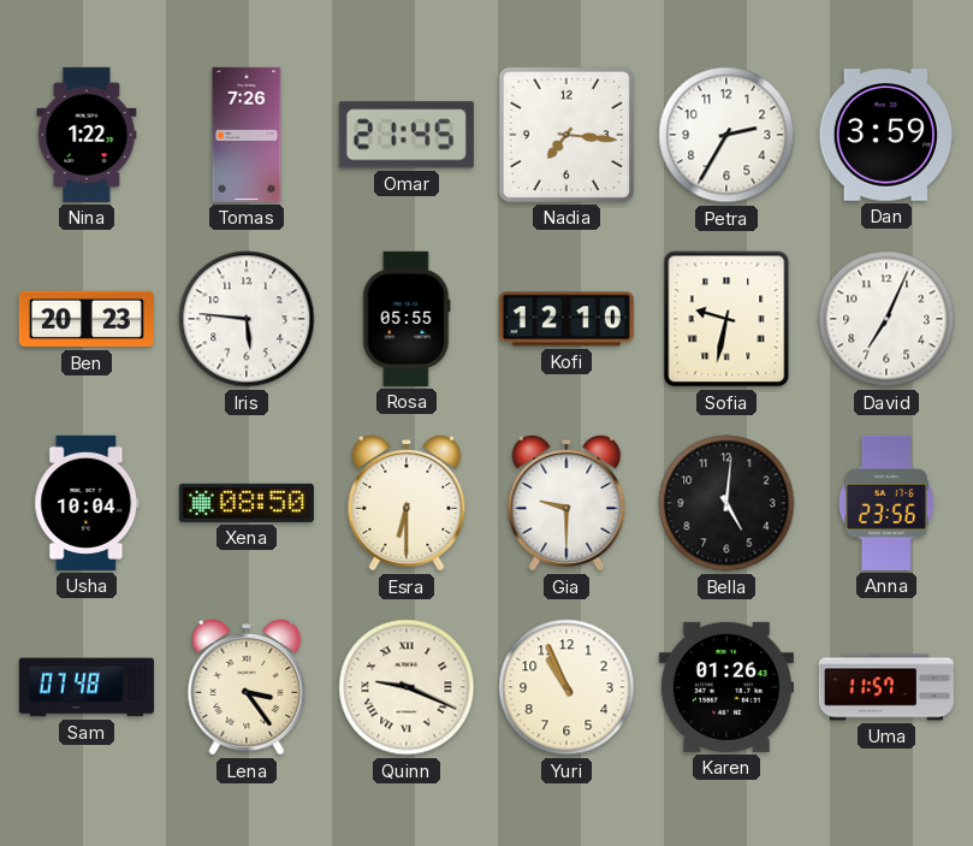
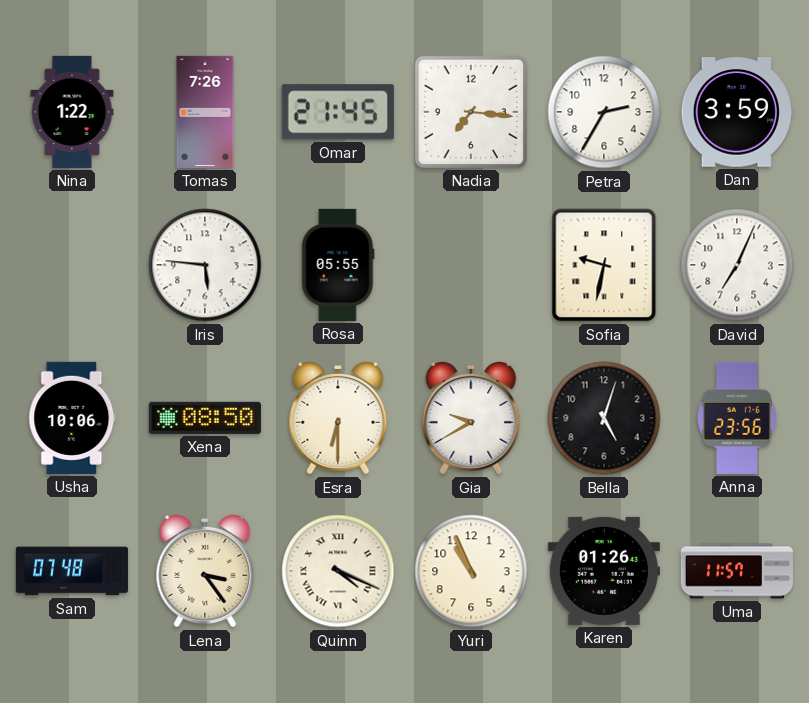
Ben: 20:23 -> none (87, 319)
Kofi: 12:10 -> none (566, 319)
Usha: 10:04 -> 10:06 (72, 418)
Gia: 9:30 -> 9:40 (471, 418)
Bella: 5:01 -> 5:03 (604, 418)
Quinn: 9:19 -> 4:19 (338, 571)
